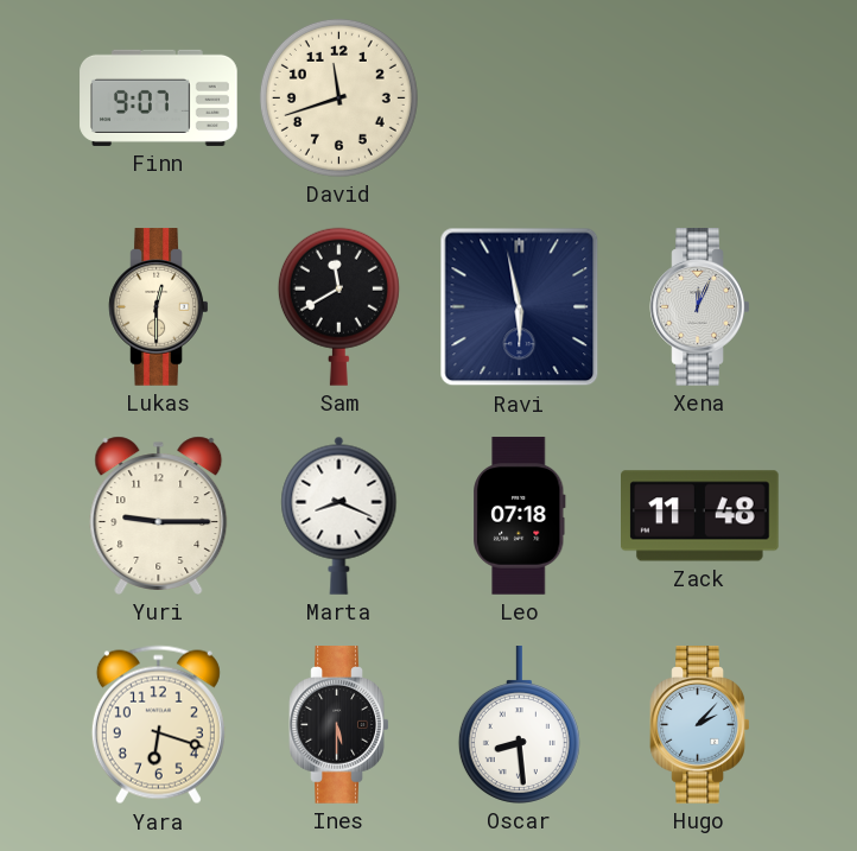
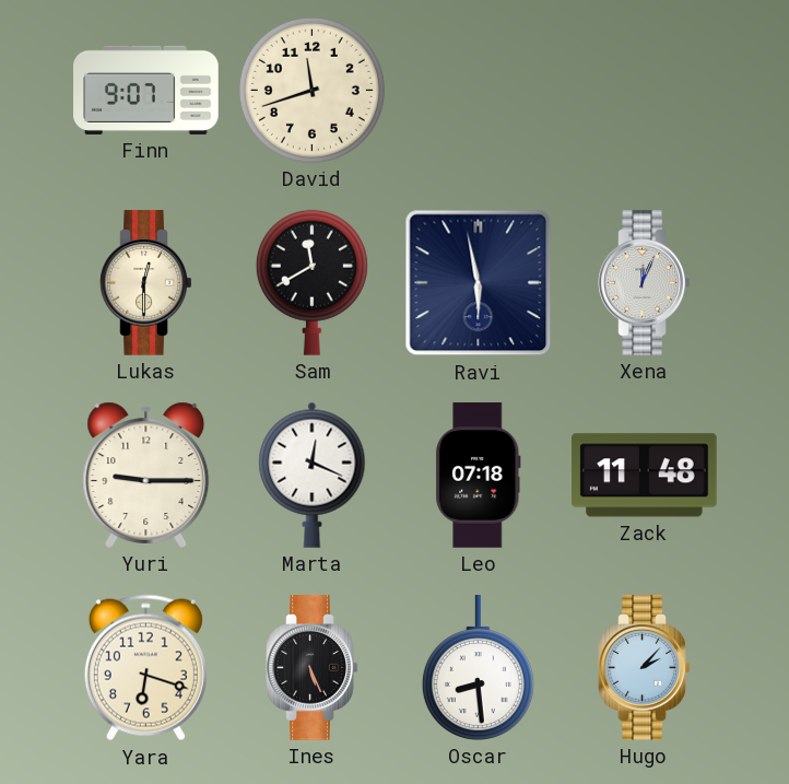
Marta: 8:19 -> 12:19 (313, 475)
Ines: 5:30 -> 5:26 (313, 668)
